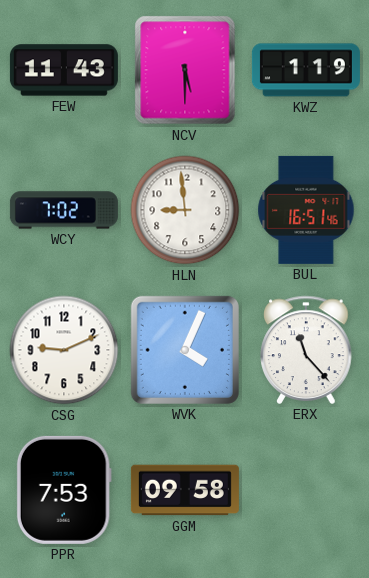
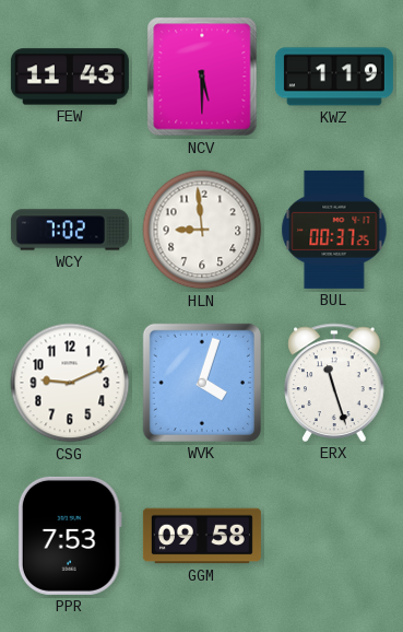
BUL: 16:51 -> 00:37 (334, 230)
WVK: 4:04 -> 4:03 (202, 383)
ERX: 11:23 -> 11:27 (334, 383)
